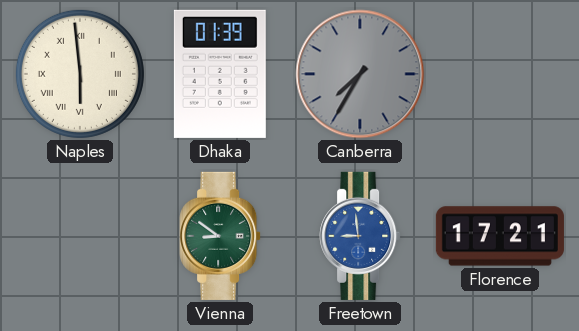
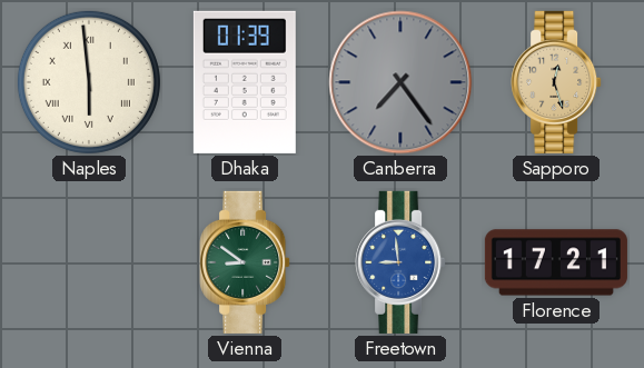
Canberra: 7:35 -> 7:24 (400, 82)
Sapporo: none -> 12:27 (556, 82)
